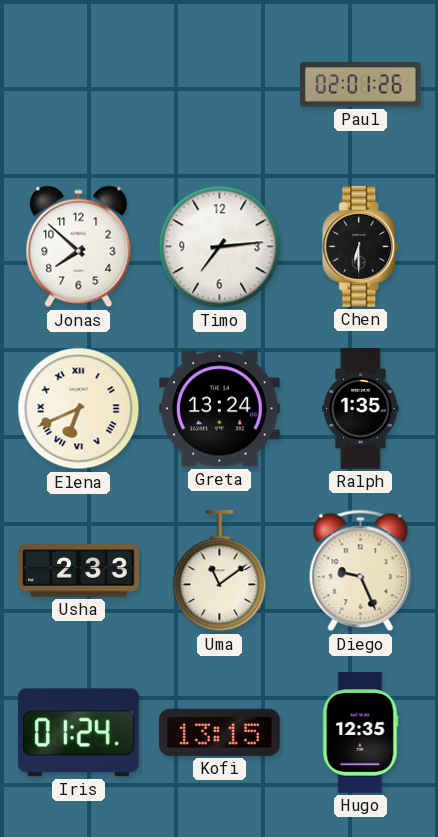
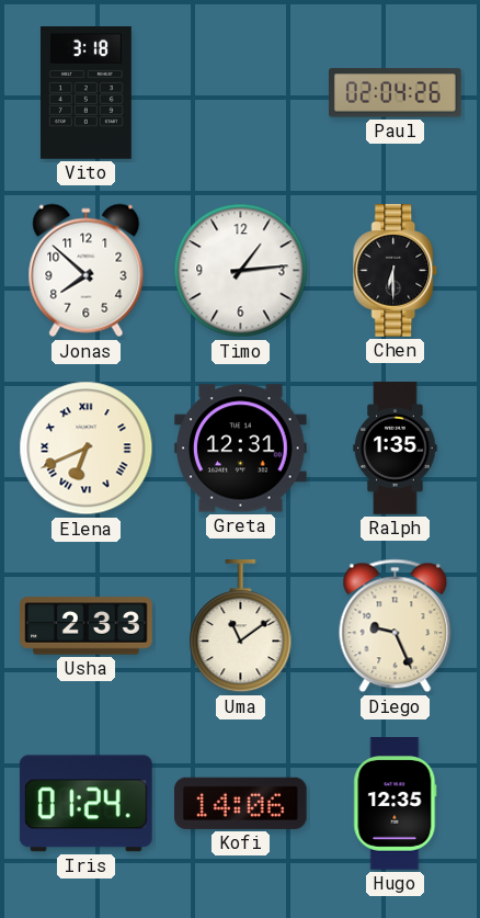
Vito: none -> 3:18 (85, 93)
Paul: 02:01 -> 02:04 (396, 93)
Timo: 7:14 -> 1:14 (241, 271)
Greta: 13:24 -> 12:31 (241, 449)
Kofi: 13:15 -> 14:06 (240, 803)
